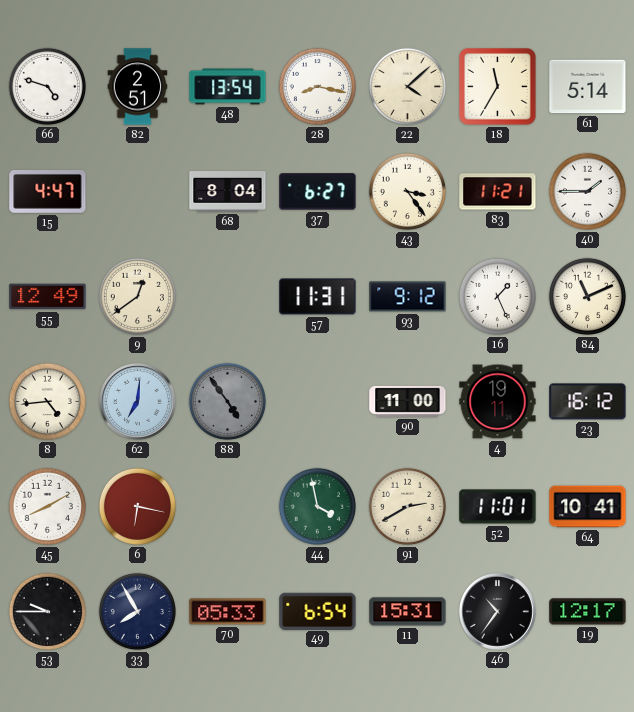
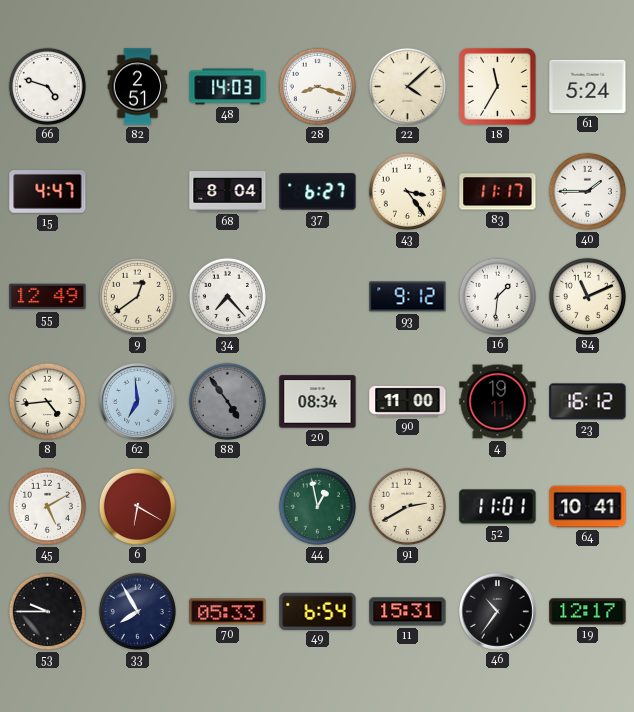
48: 13:54 -> 14:03 (228, 87)
28: 8:17 -> 8:18 (317, 86)
61: 5:14 -> 5:24 (588, 87)
83: 11:21 -> 11:17 (498, 192)
34: none -> 7:23 (227, 296)
57: 11:31 -> none (318, 297)
16: 1:26 -> 1:31 (497, 296)
62: 7:01 -> 6:59 (138, 402)
20: none -> 08:34 (318, 402)
45: 8:10 -> 5:10 (47, 506)
6: 6:17 -> 6:20 (137, 506)
44: 3:58 -> 12:58 (317, 506)
